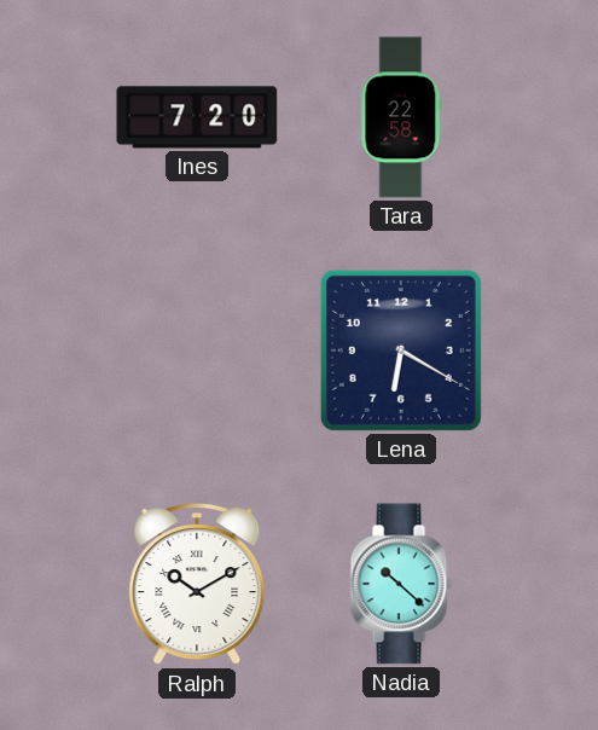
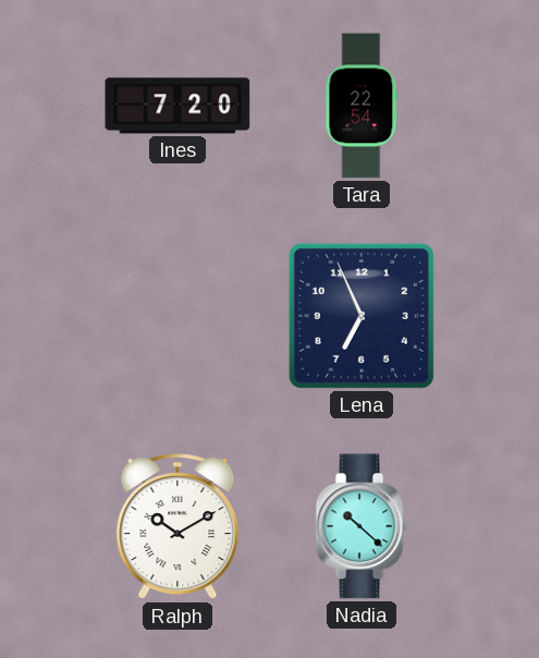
Tara: 22:58 -> 22:54 (362, 106)
Lena: 6:20 -> 6:56 (362, 316)
